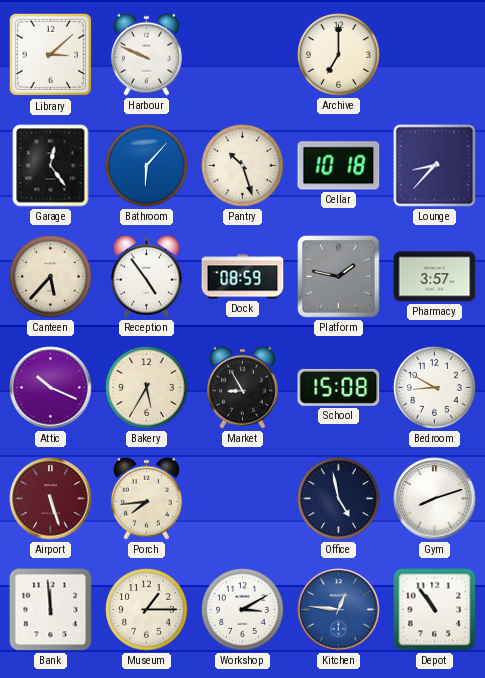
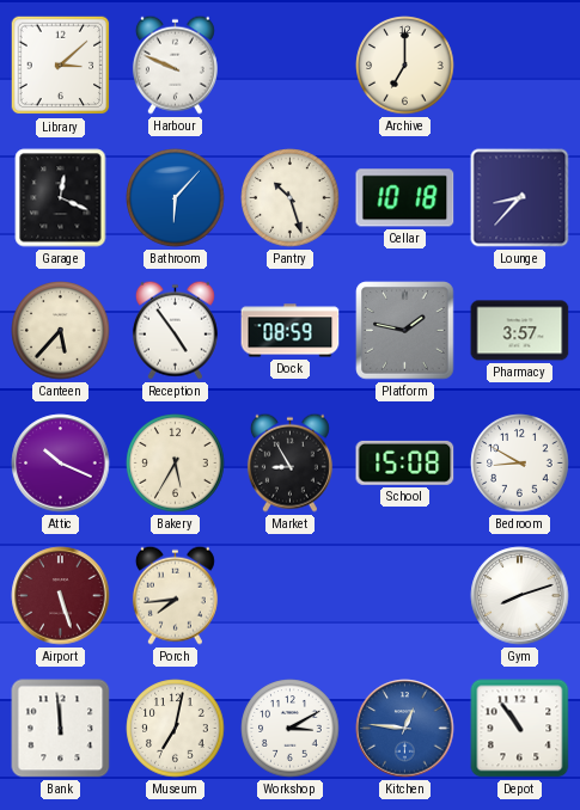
Garage: 12:24 -> 12:19 (61, 198)
Office: 4:58 -> none (339, 499)
Museum: 1:15 -> 7:02 (176, 729)
